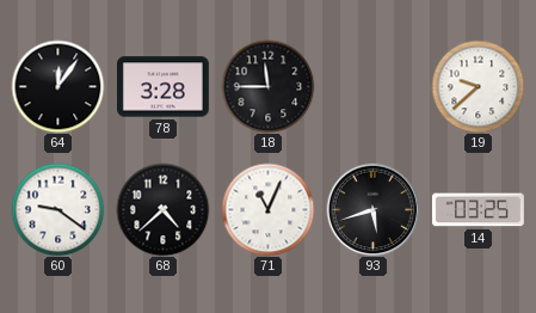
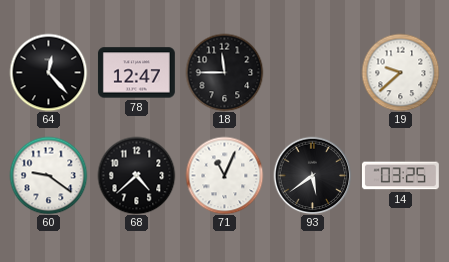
64: 12:06 -> 12:23 (48, 72)
78: 3:28 -> 12:47 (136, 73)
93: 5:42 -> 5:39 (312, 175)
